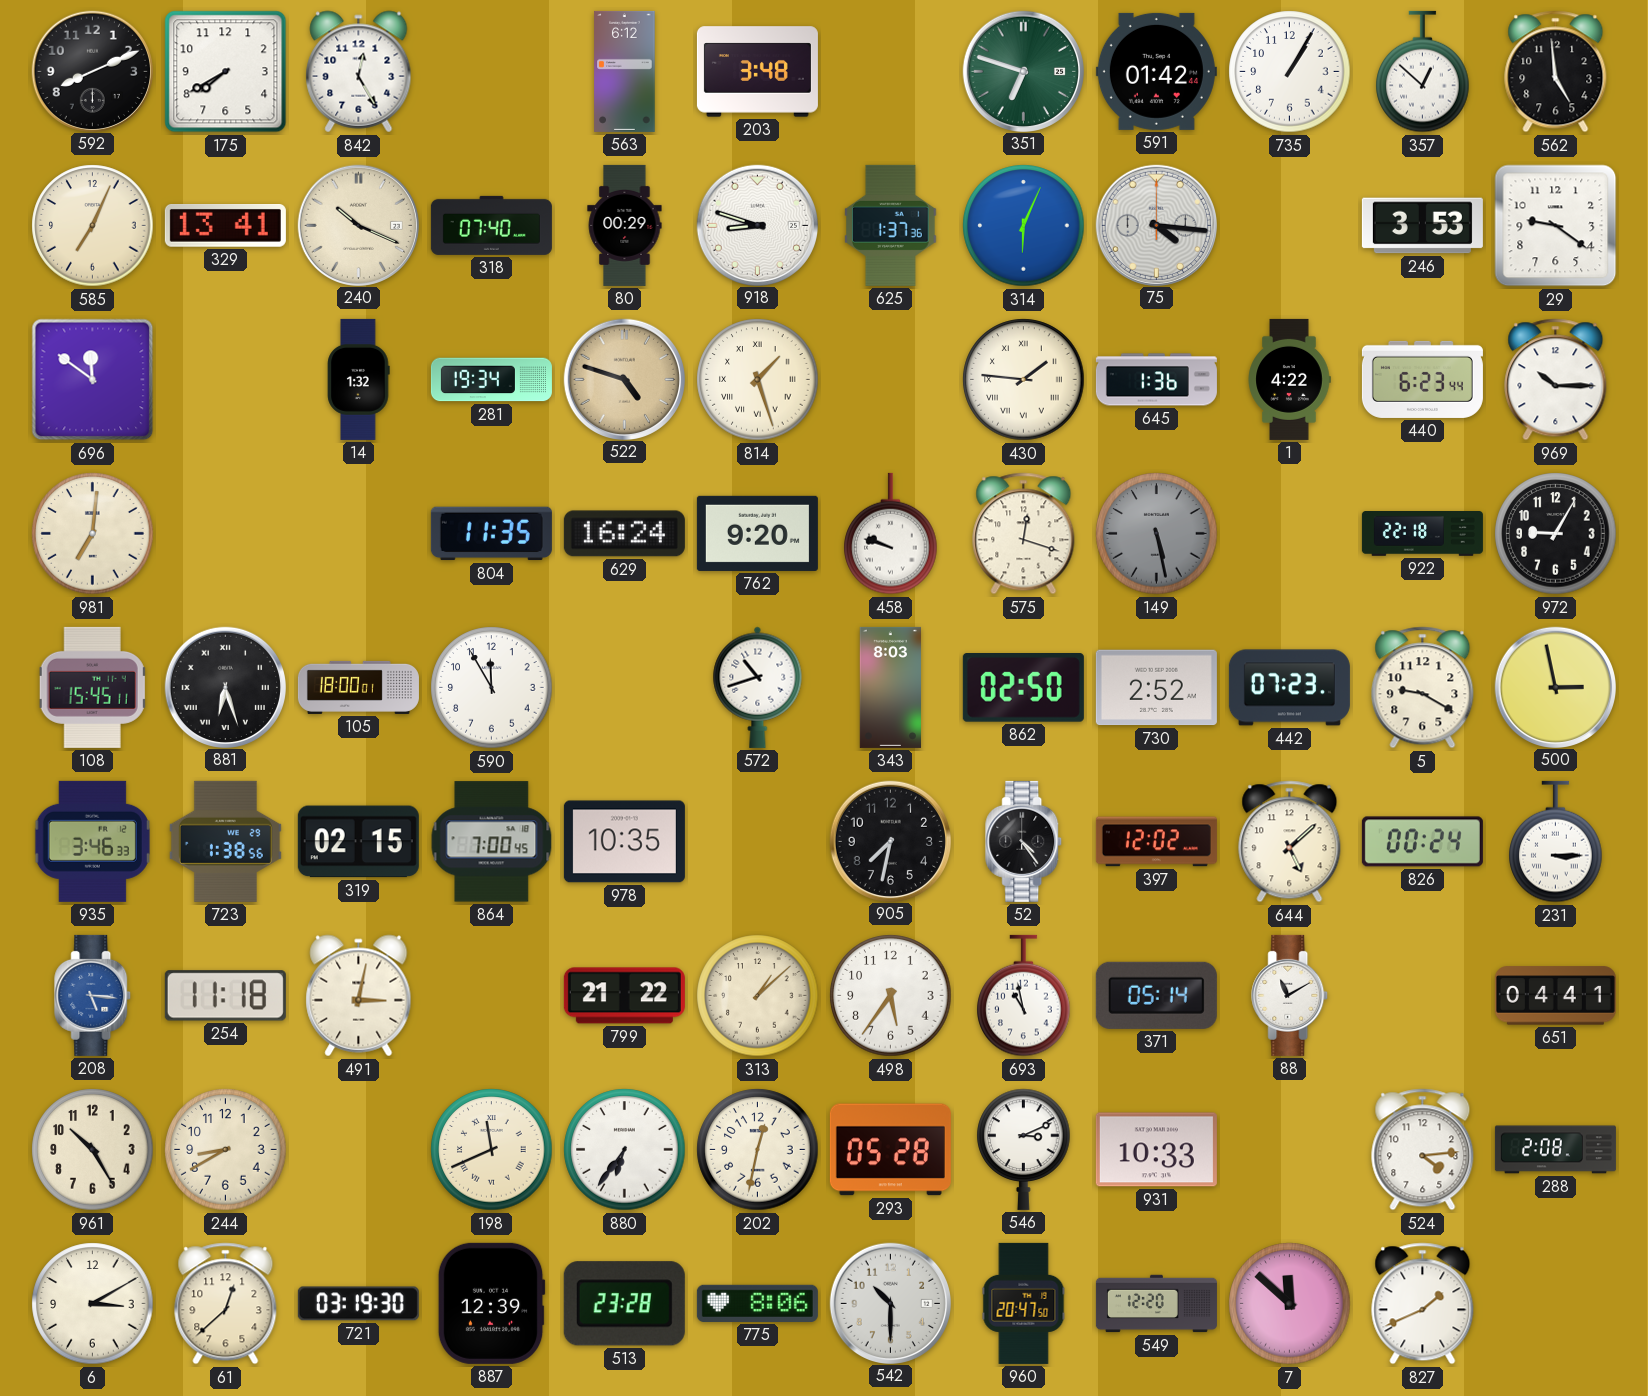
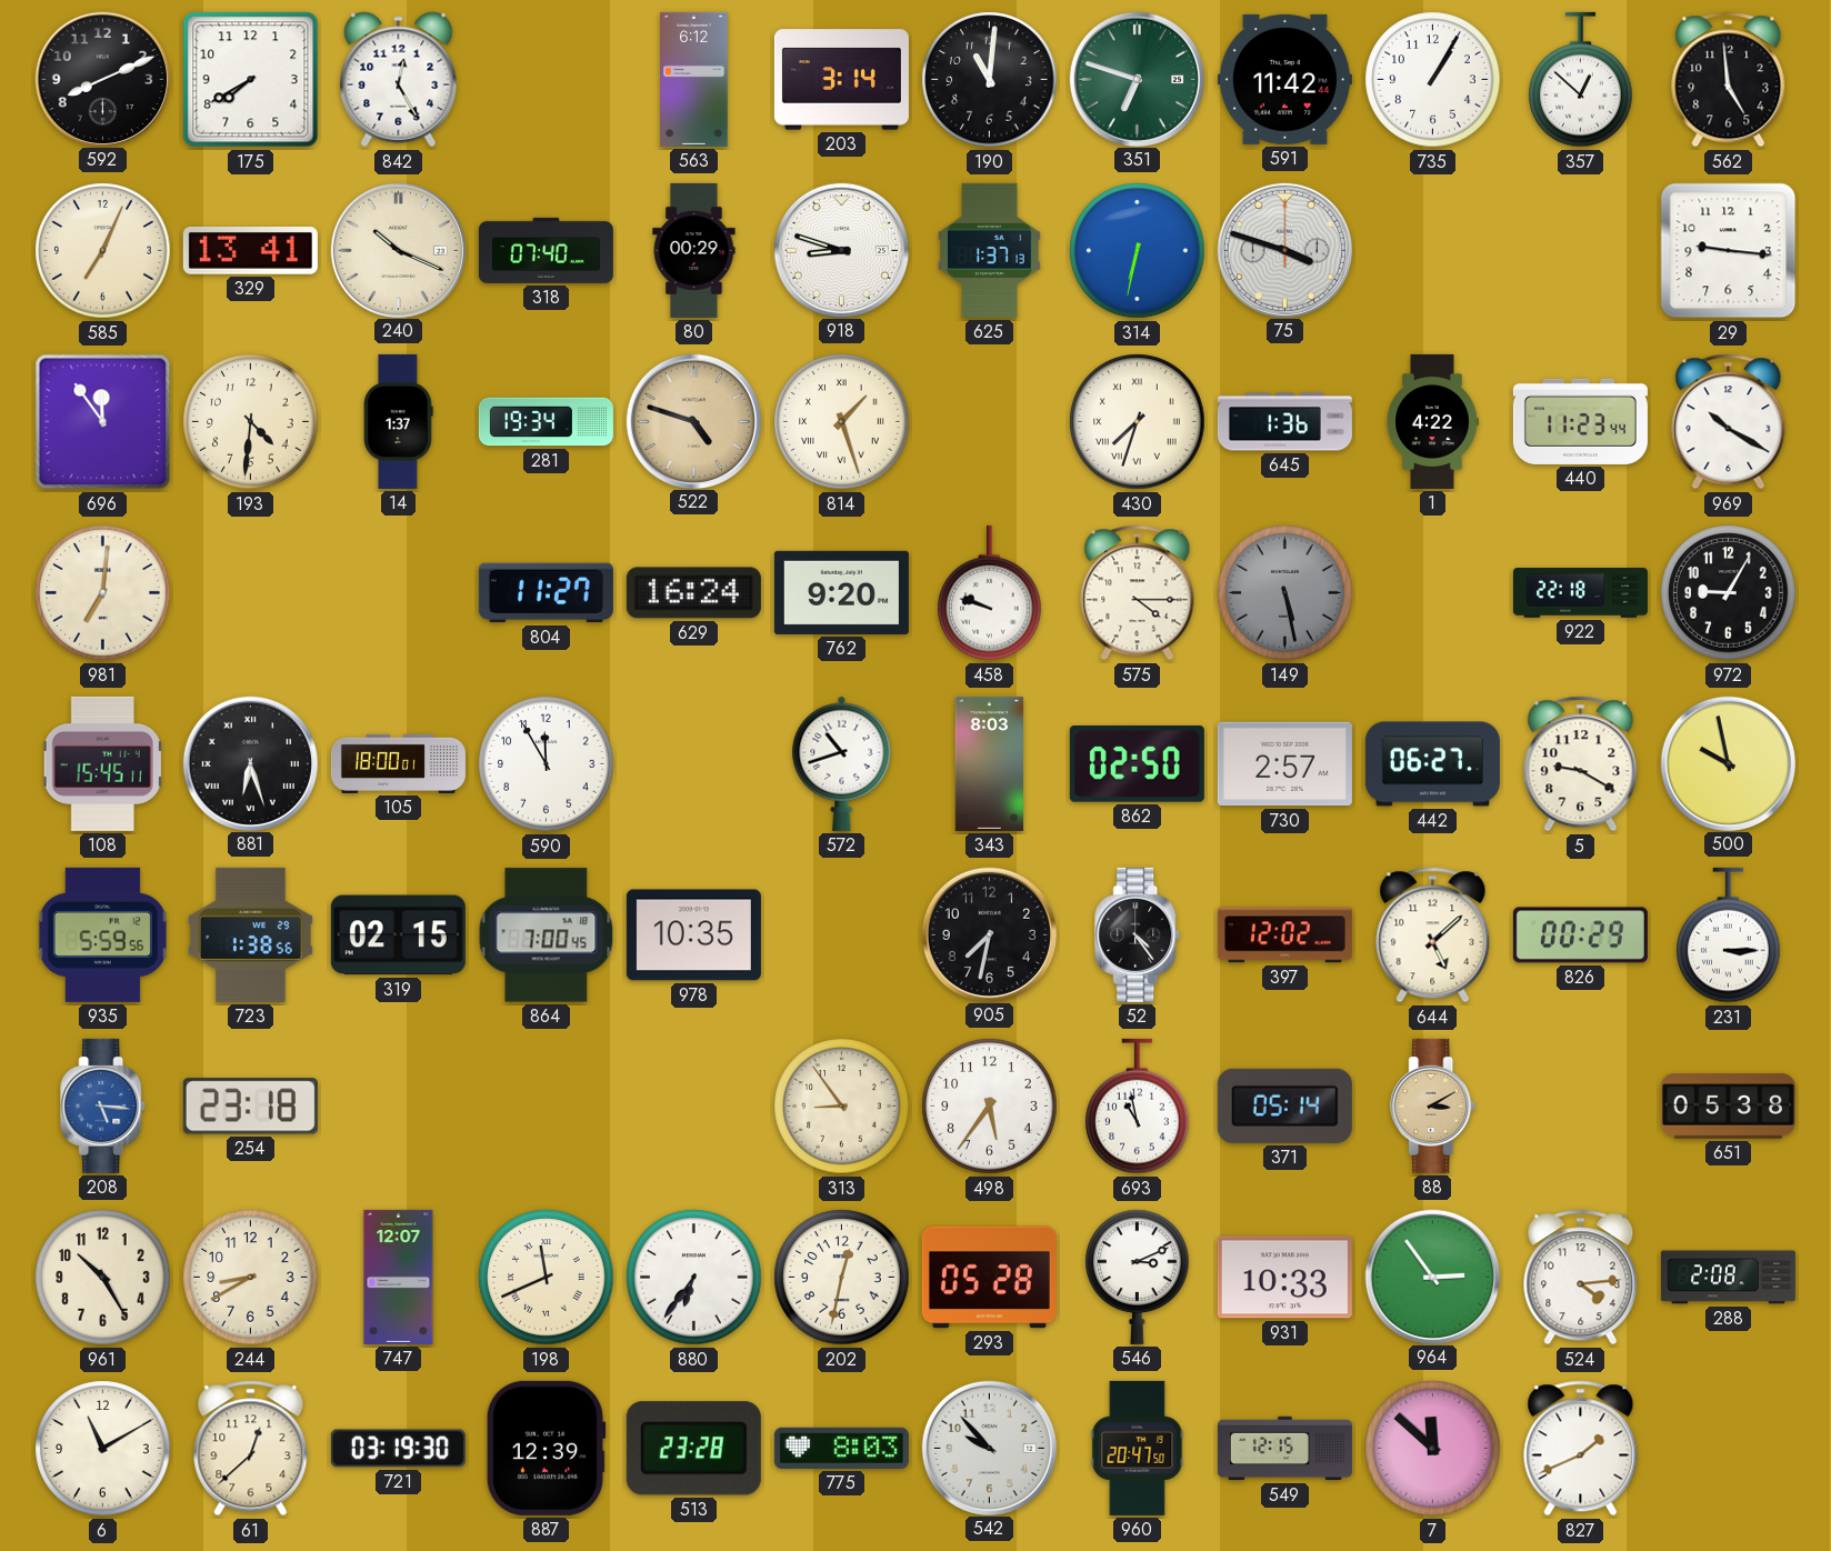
203: 3:48 -> 3:14 (841, 80)
190: none -> 11:01 (990, 80)
591: 01:42 -> 11:42 (1284, 79)
625: 1:37:36 -> 1:37:13 (990, 250)
314: 6:04 -> 6:32 (1138, 251)
75: 4:16 -> 3:48 (1284, 250)
246: 3:53 -> none (1422, 226)
29: 9:21 -> 9:16 (1729, 251)
696: 11:51 -> 11:54 (103, 422)
193: none -> 4:31 (251, 422)
14: 1:32 -> 1:37 (399, 421)
430: 1:46 -> 7:33 (1138, 422)
440: 6:23 -> 11:23 (1580, 421)
969: 10:15 -> 10:20 (1729, 422)
804: 11:35 -> 11:27 (546, 593)
575: 12:18 -> 4:15 (1138, 593)
730: 2:52 -> 2:57 (1284, 764)
442: 07:23 -> 06:27 (1432, 764)
500: 2:58 -> 9:58 (1728, 763)
935: 3:46 -> 5:59 (102, 934)
826: 00:24 -> 00:29 (1580, 935)
254: 11:18 -> 23:18 (250, 1107)
491: 3:02 -> none (359, 996)
799: 21:22 -> none (624, 996)
313: 1:08 -> 8:54 (842, 1107)
88: 11:10 -> 3:10 (1433, 1105)
88 dial: white -> champagne (1433, 1105)
651: 04:41 -> 05:38 (1728, 1107)
747: none -> 12:07 (399, 1277)
964: none -> 2:54 (1432, 1277)
6: 3:10 -> 11:10 (103, 1449)
775: 8:06 -> 8:03 (841, 1448)
542: 10:30 -> 9:53 (989, 1448)
549: 12:20 -> 12:15 (1284, 1449)
